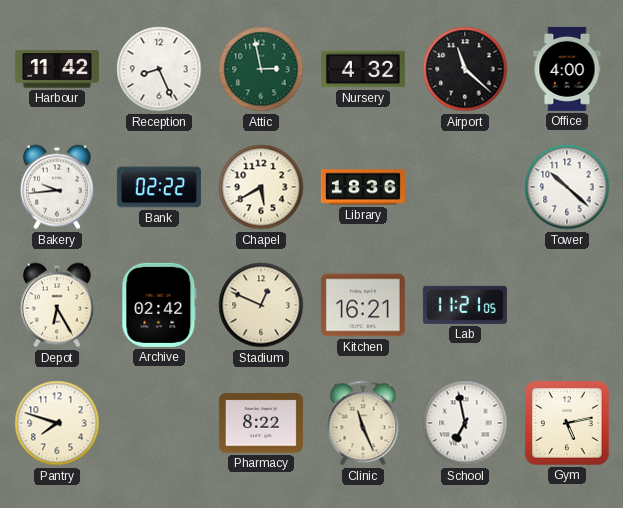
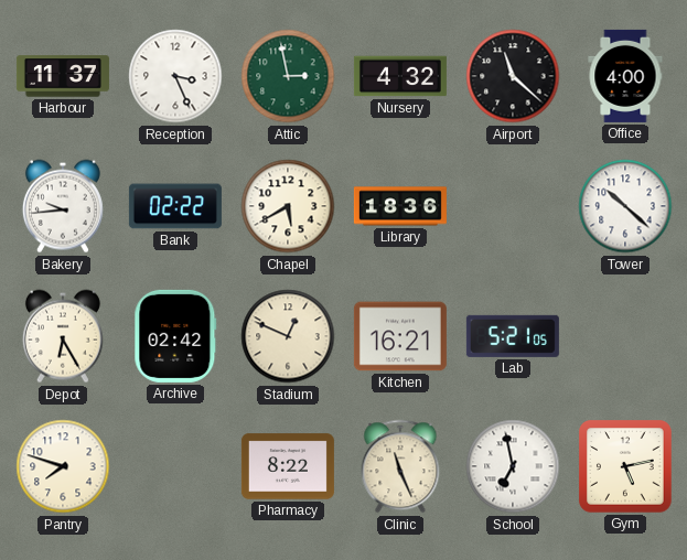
Harbour: 11:42 -> 11:37 (63, 76)
Reception: 8:26 -> 3:26 (175, 76)
Lab: 11:21 -> 5:21 (513, 336)
